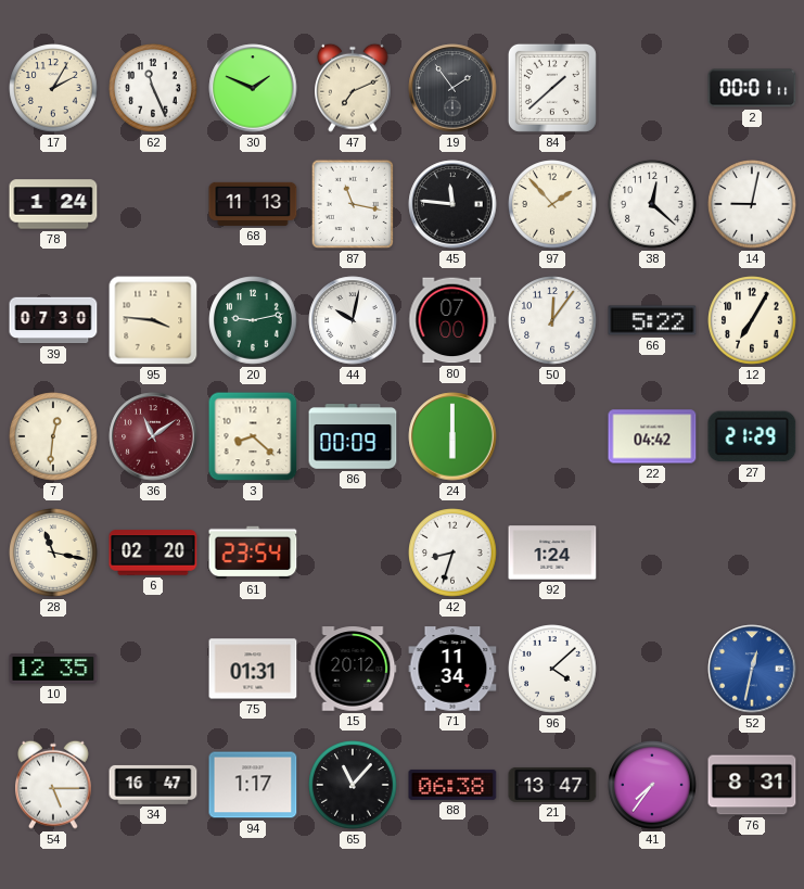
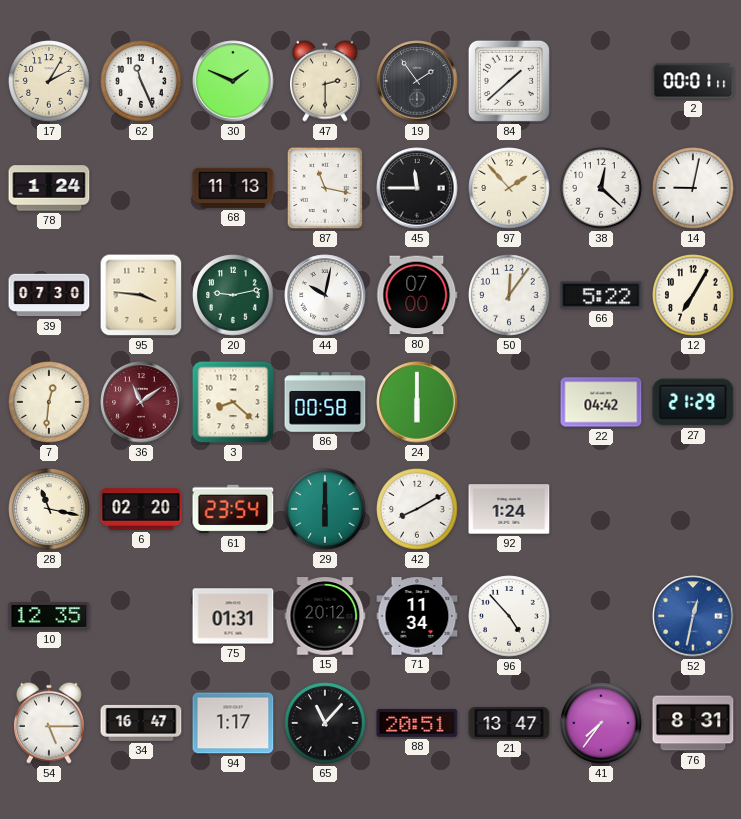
47: 7:11 -> 2:30 (326, 81)
45: 11:46 -> 11:45 (417, 188)
86: 00:09 -> 00:58 (325, 402)
29: none -> 6:00 (325, 509)
42: 8:33 -> 8:10 (417, 509)
96: 4:08 -> 4:53 (509, 616)
88: 06:38 -> 20:51 (417, 723)
